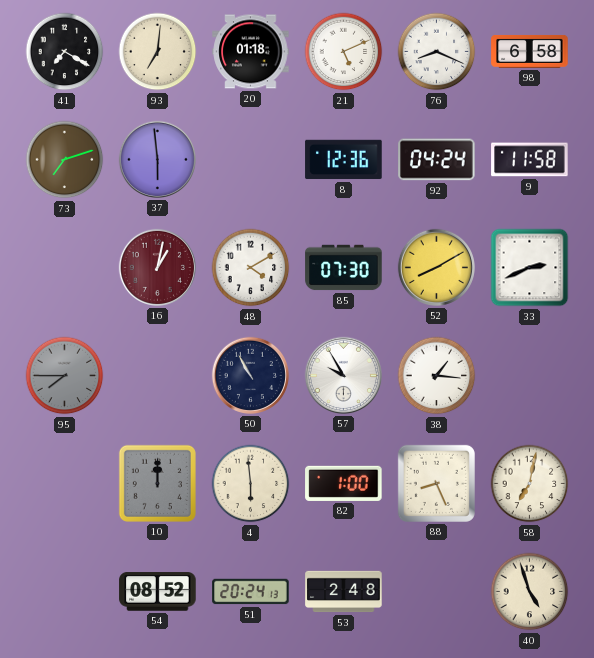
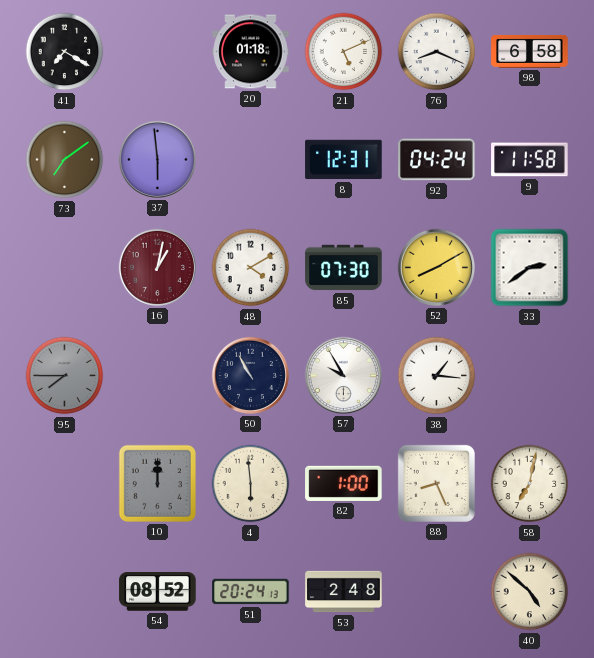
93: 7:01 -> none (158, 52)
73: 7:12 -> 7:09 (65, 160)
8: 12:36 -> 12:31 (344, 160)
33: 2:41 -> 2:39 (530, 268)
40: 4:57 -> 4:52 (530, 592)
